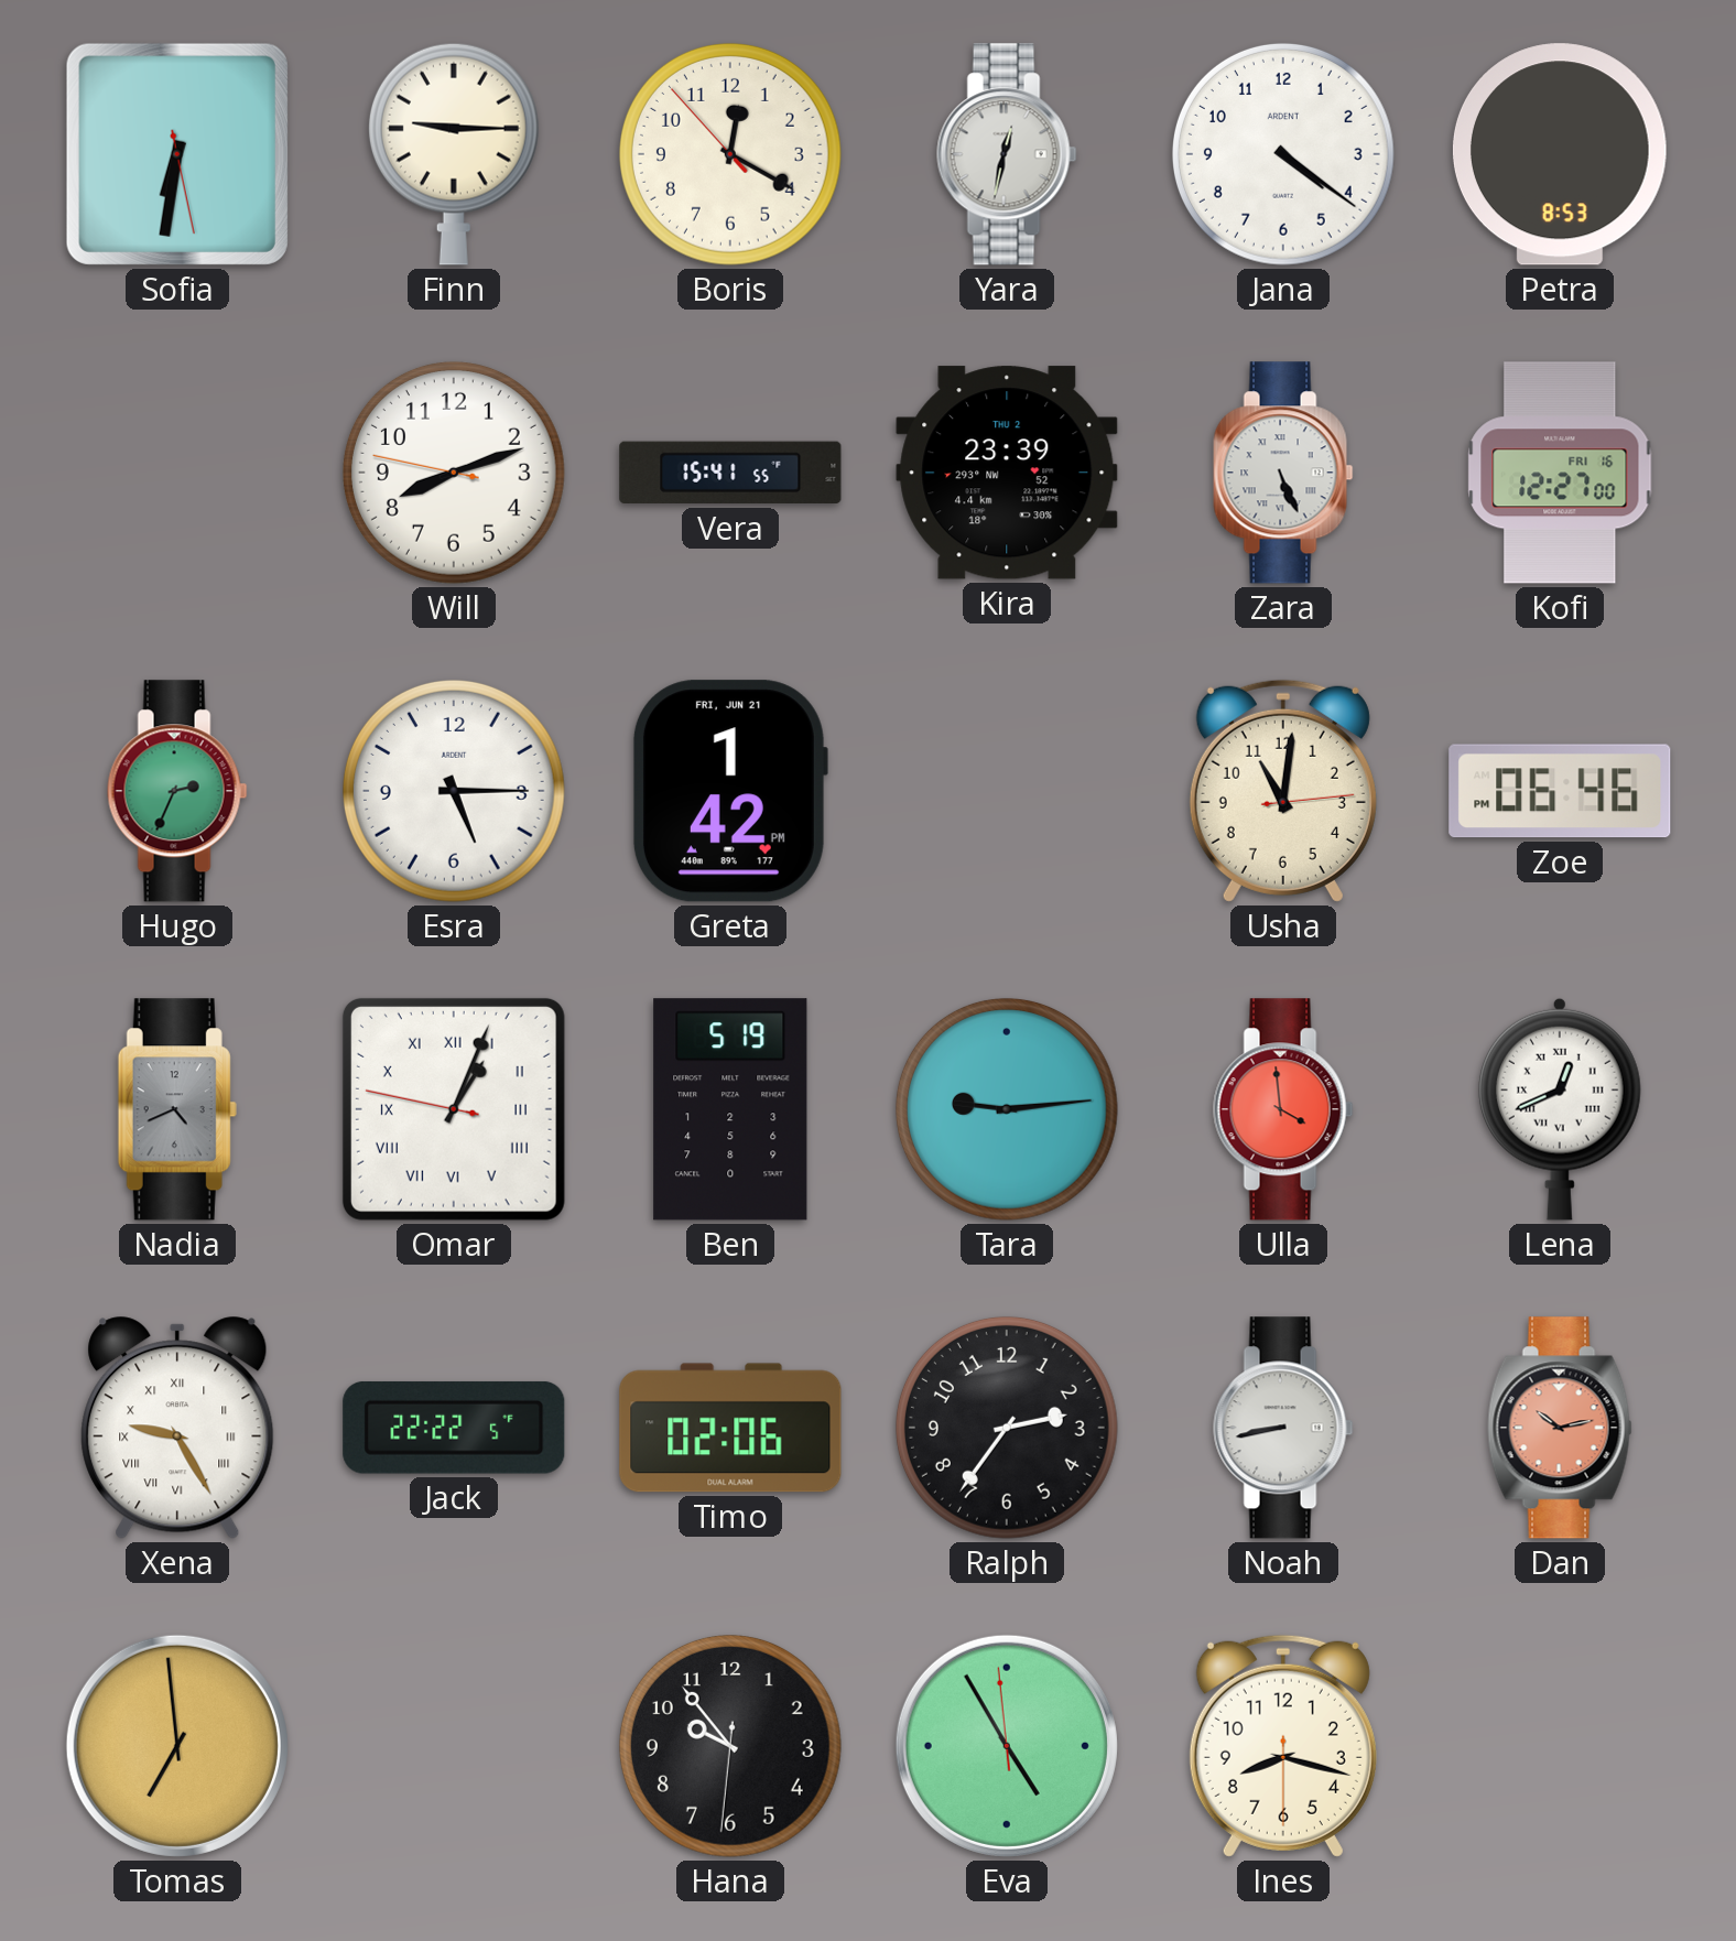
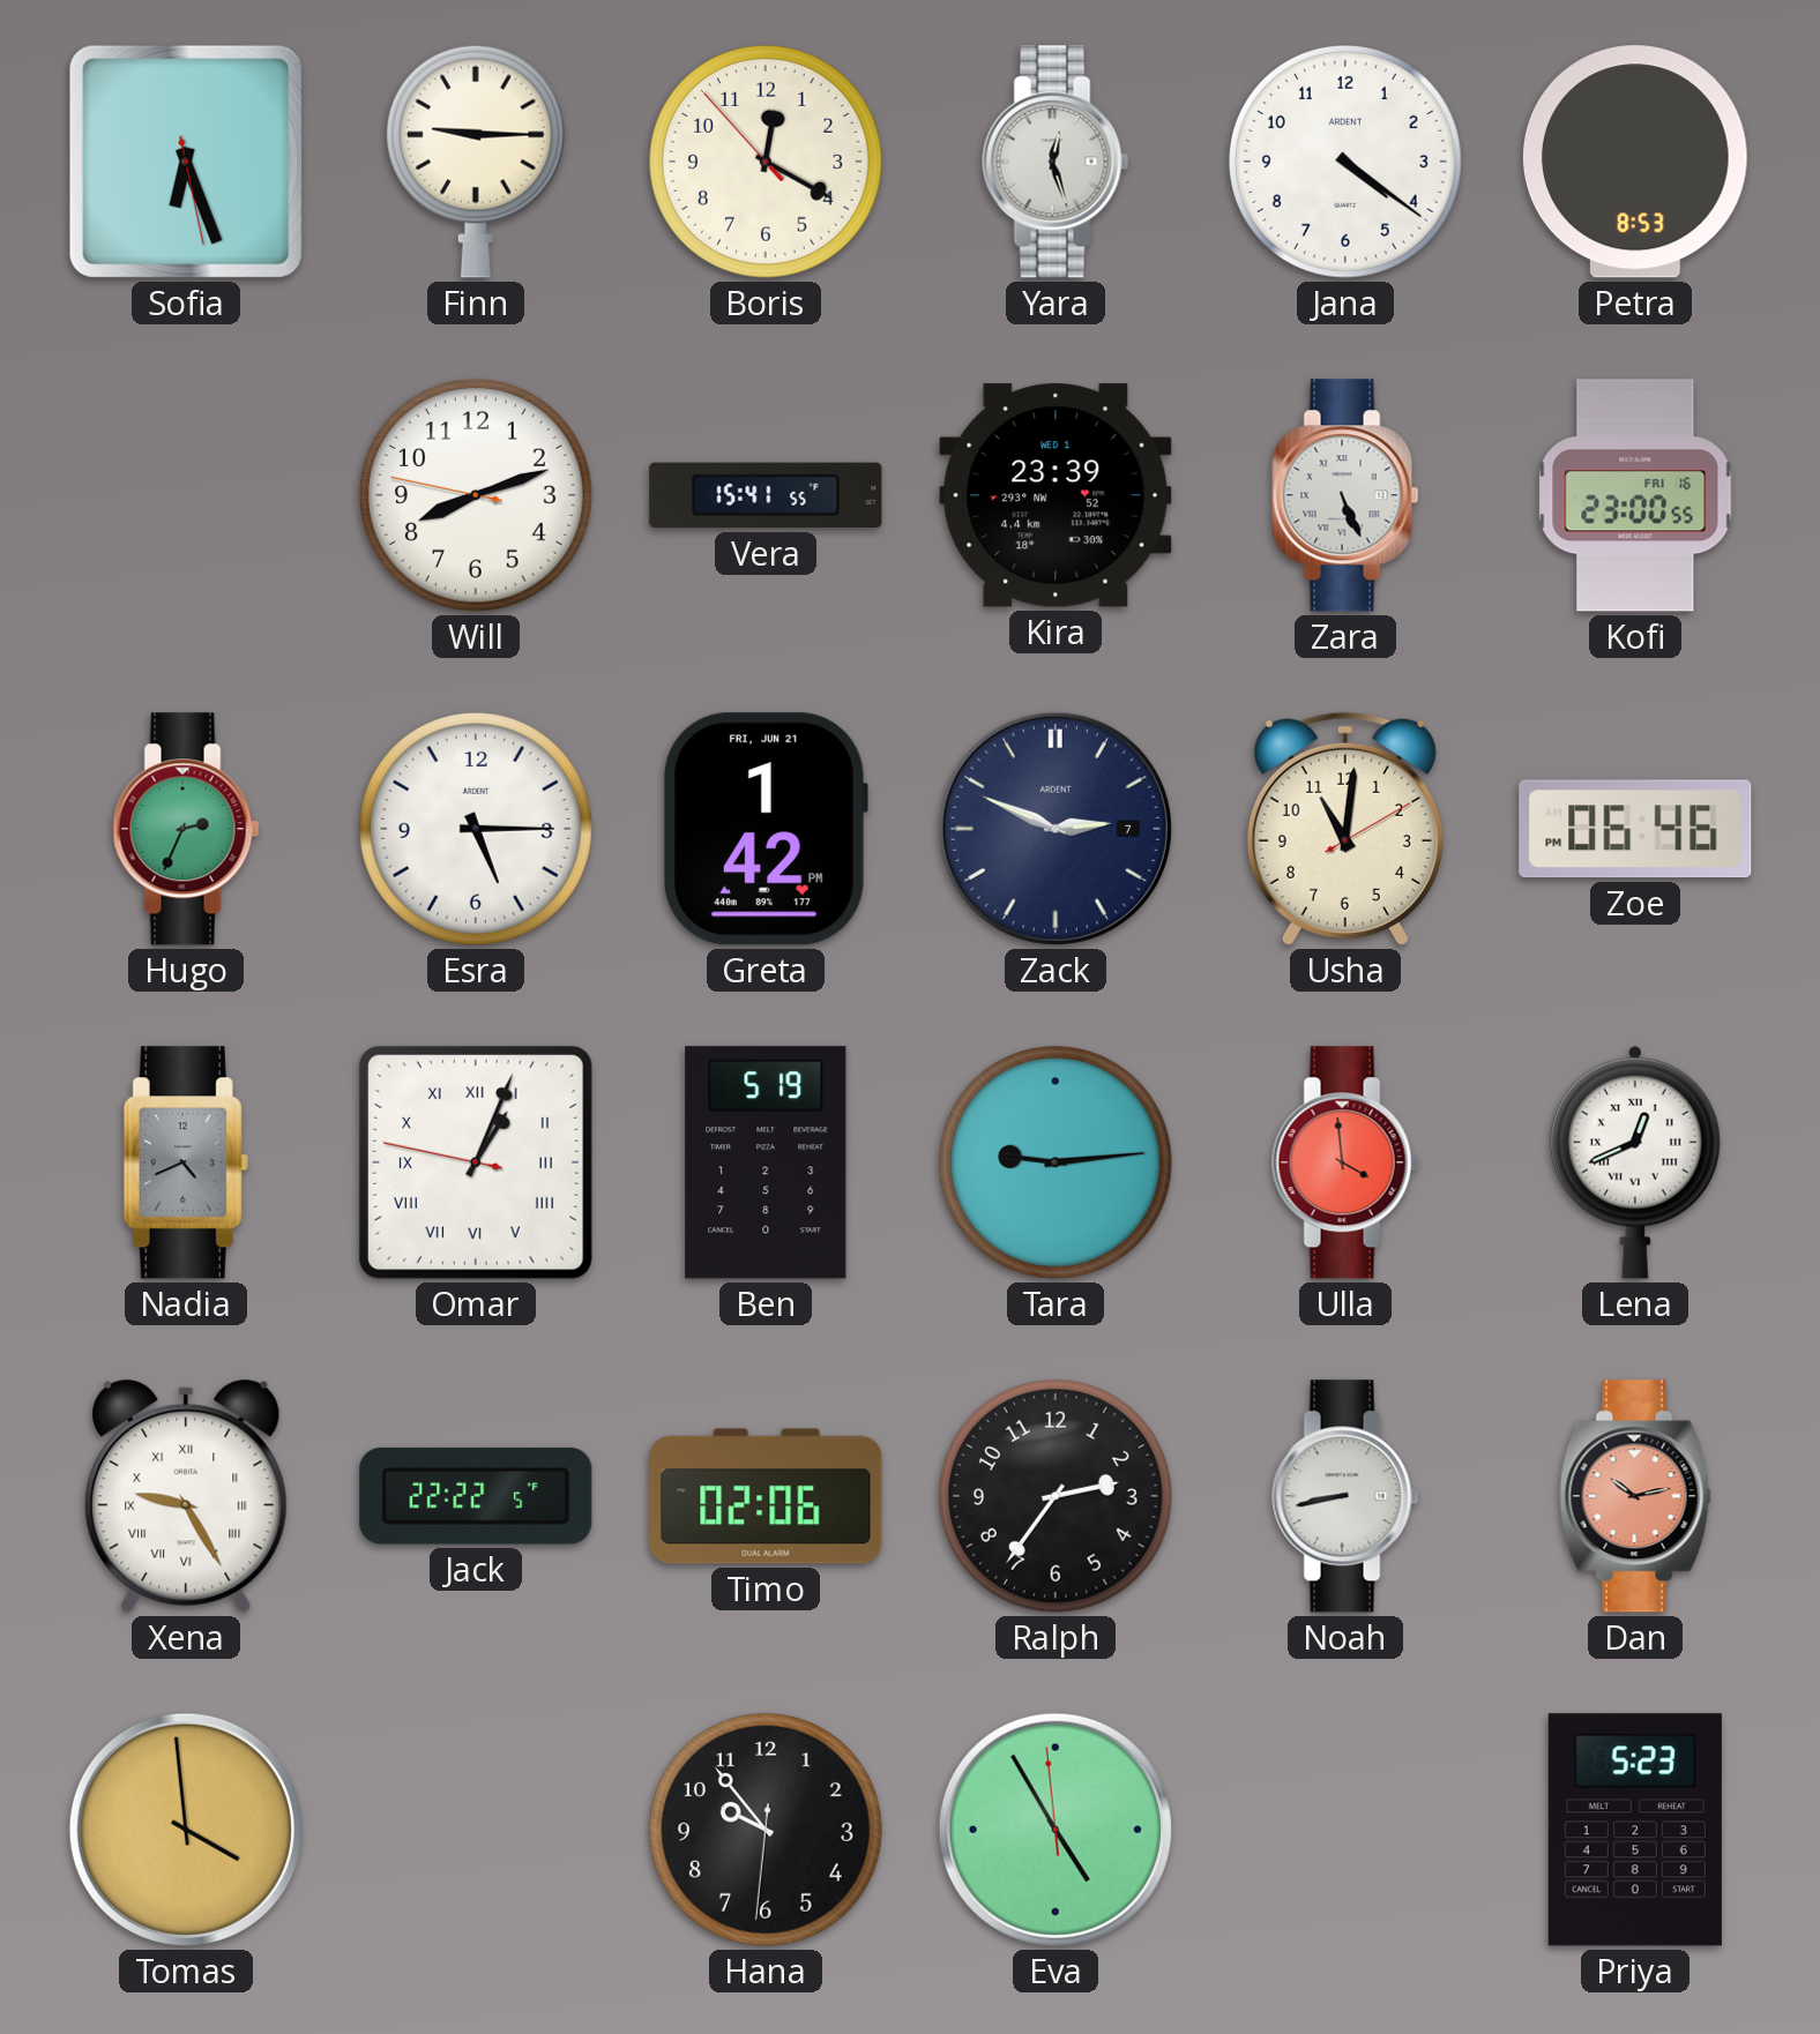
Sofia: 6:31 -> 6:26 (186, 162)
Yara: 12:32 -> 12:27 (1056, 162)
Kira date: THU 2 -> WED 1 (1056, 495)
Kofi: 12:27 -> 23:00 (1635, 495)
Zack: none -> 2:49 (1056, 829)
Usha: 11:01:14 -> 11:01:10 (1345, 829)
Tomas: 6:59 -> 3:59 (186, 1830)
Ines: 8:17 -> none (1283, 1746)
Priya: none -> 5:23 (1635, 1830)
